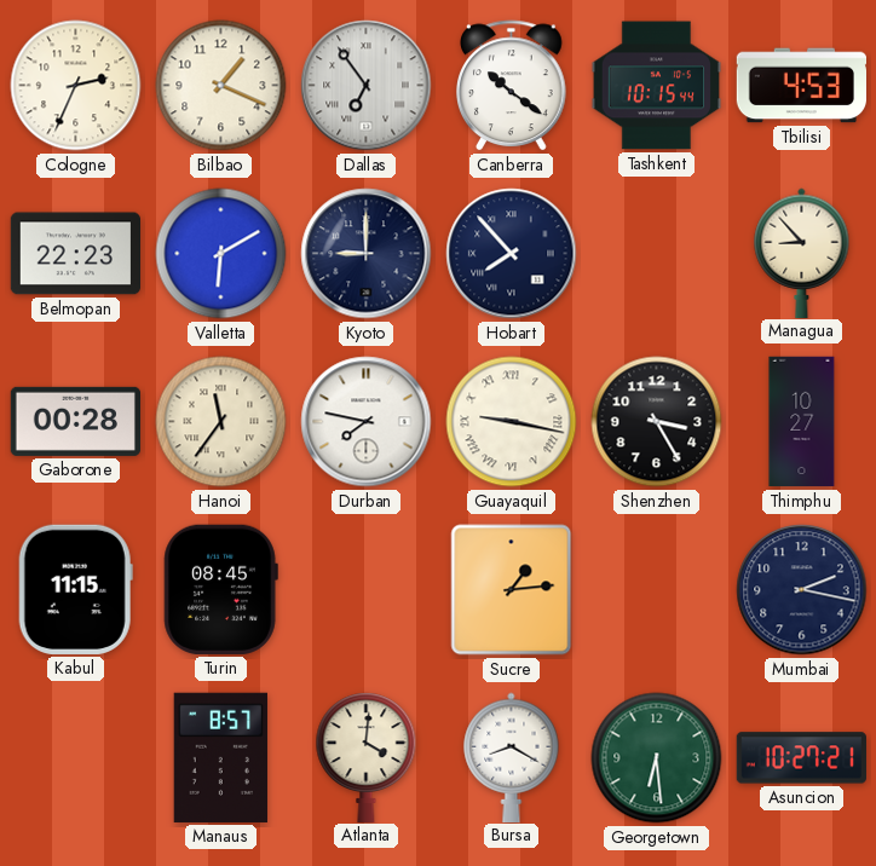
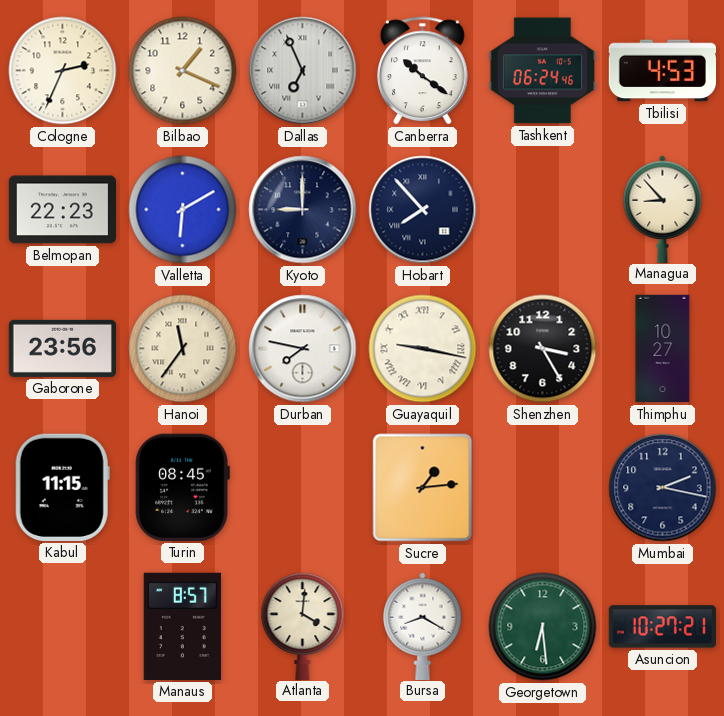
Dallas: 6:54 -> 6:56 (303, 71)
Tashkent: 10:15 -> 06:24 (542, 71)
Gaborone: 00:28 -> 23:56 (62, 348)
